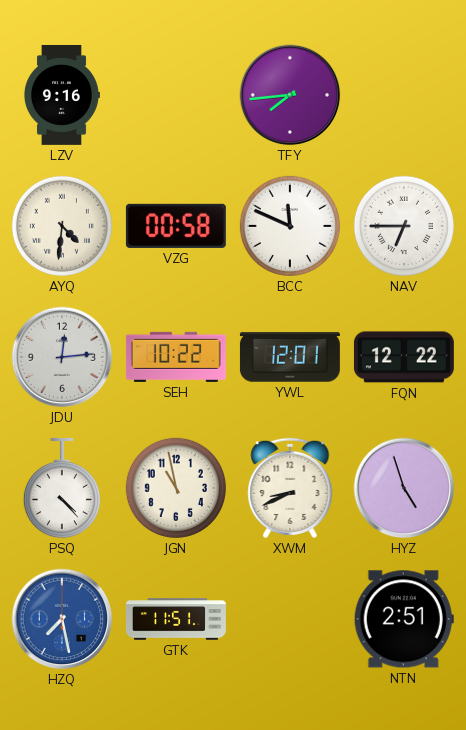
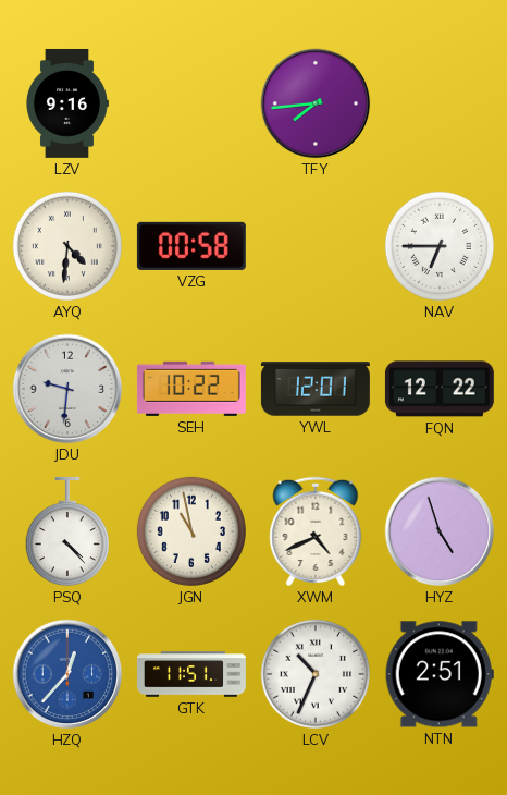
BCC: 11:49 -> none (290, 226)
JDU: 12:14 -> 9:31 (67, 389)
XWM: 8:41 -> 4:41 (316, 531)
HZQ: 7:28 -> 12:37 (67, 674)
LCV: none -> 10:34 (316, 674)
